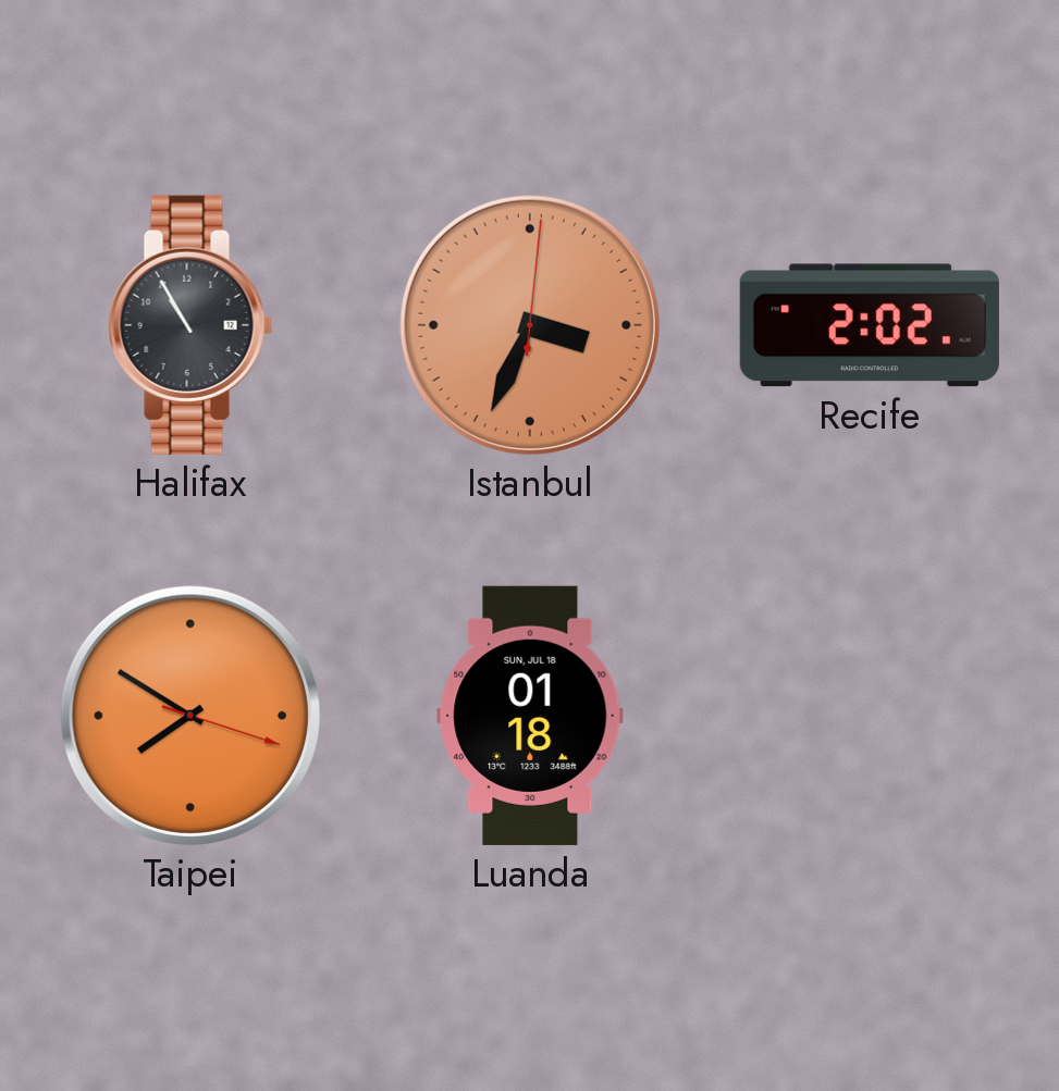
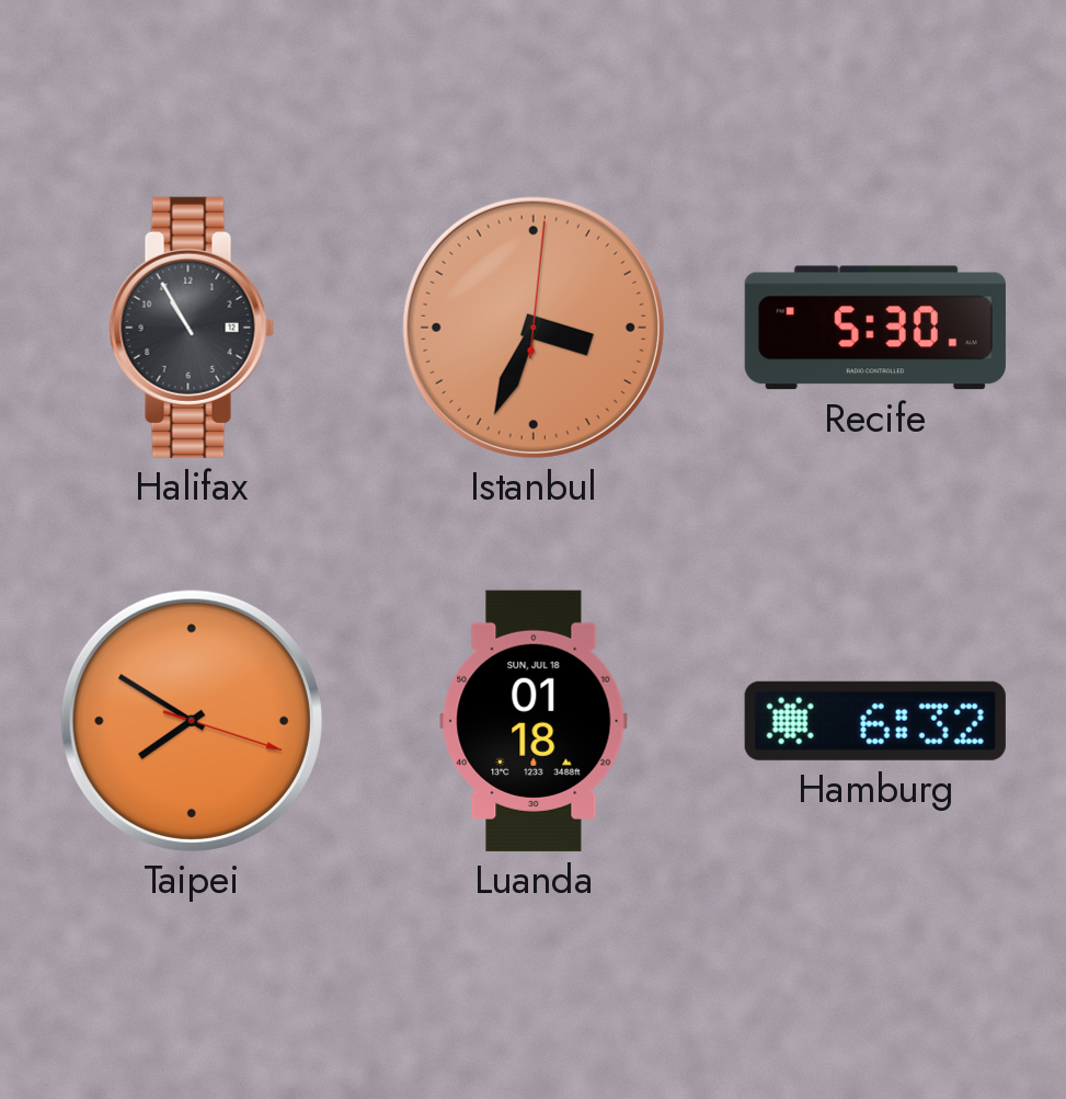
Recife: 2:02 -> 5:30 (875, 328)
Hamburg: none -> 6:32 (875, 721)
